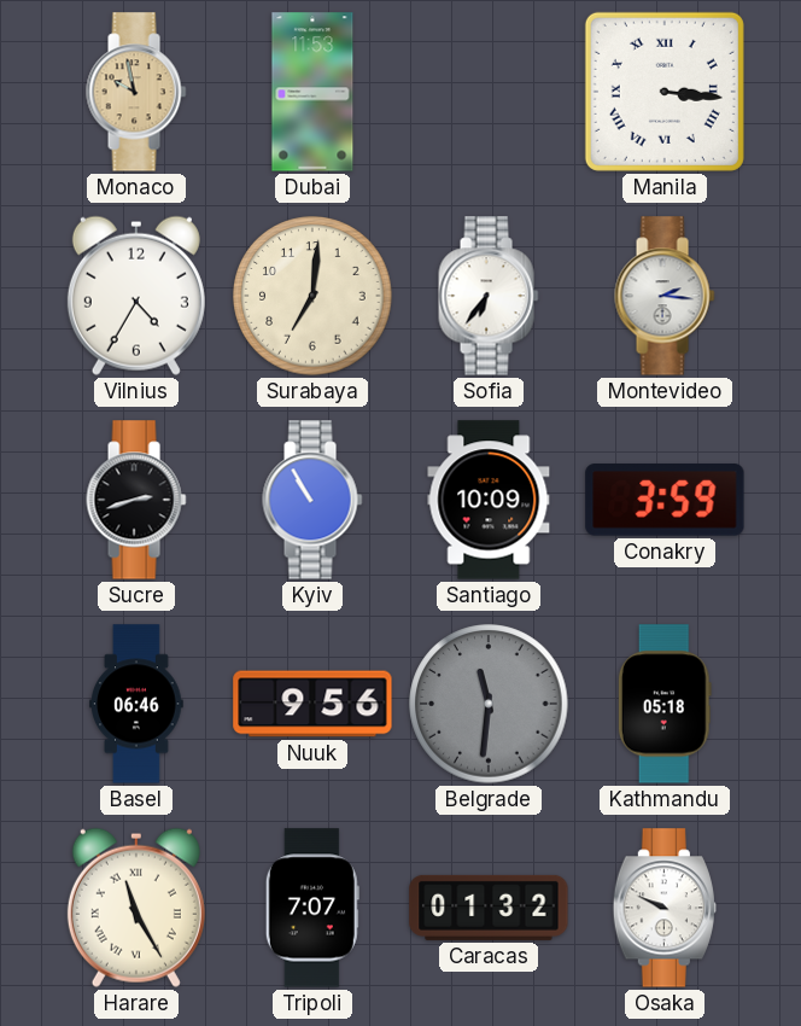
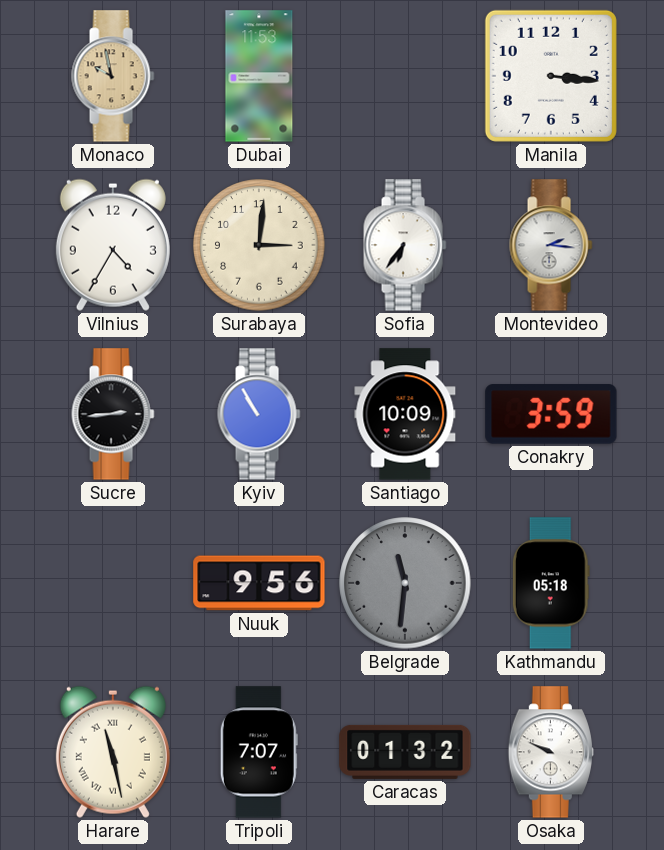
Manila numerals: Roman -> Arabic (551, 76)
Surabaya: 7:01 -> 3:01 (259, 245)
Sucre: 2:42 -> 2:44 (113, 414)
Basel: 06:46 -> none (136, 704)
Harare: 11:25 -> 11:28 (113, 752)
